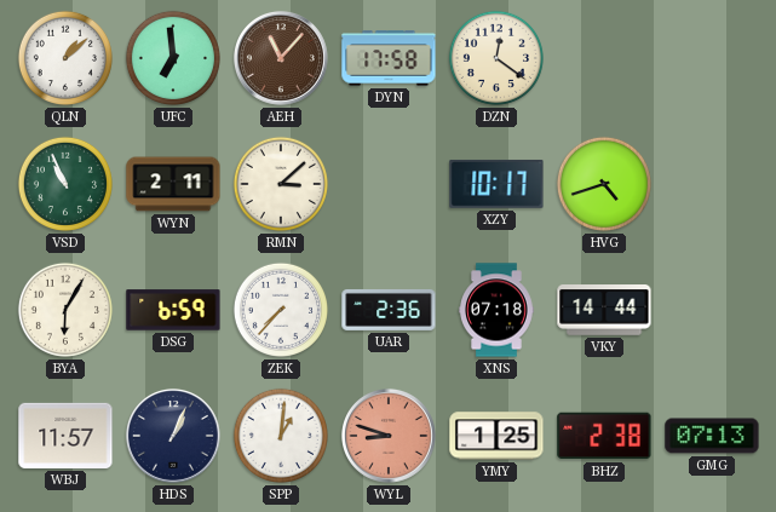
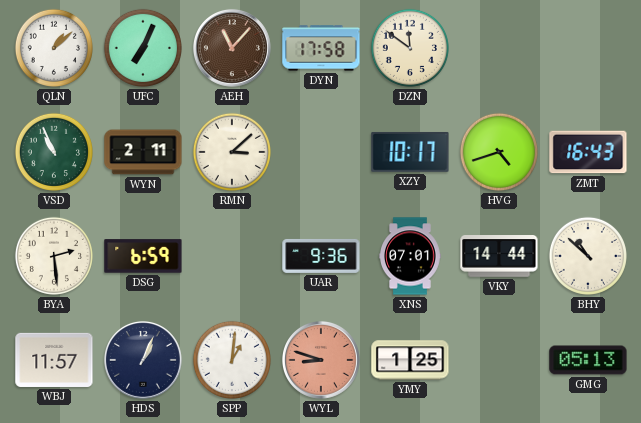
UFC: 6:59 -> 7:04 (143, 48)
DZN: 12:21 -> 11:51 (410, 48)
ZMT: none -> 16:43 (588, 152)
BYA: 6:05 -> 2:29 (54, 256)
ZEK: 7:37 -> none (281, 310)
UAR: 2:36 -> 9:36 (321, 256)
XNS: 07:18 -> 07:01 (410, 256)
BHY: none -> 10:52 (588, 256)
BHZ: 2:38 -> none (604, 436)
GMG: 07:13 -> 05:13 (588, 360)
